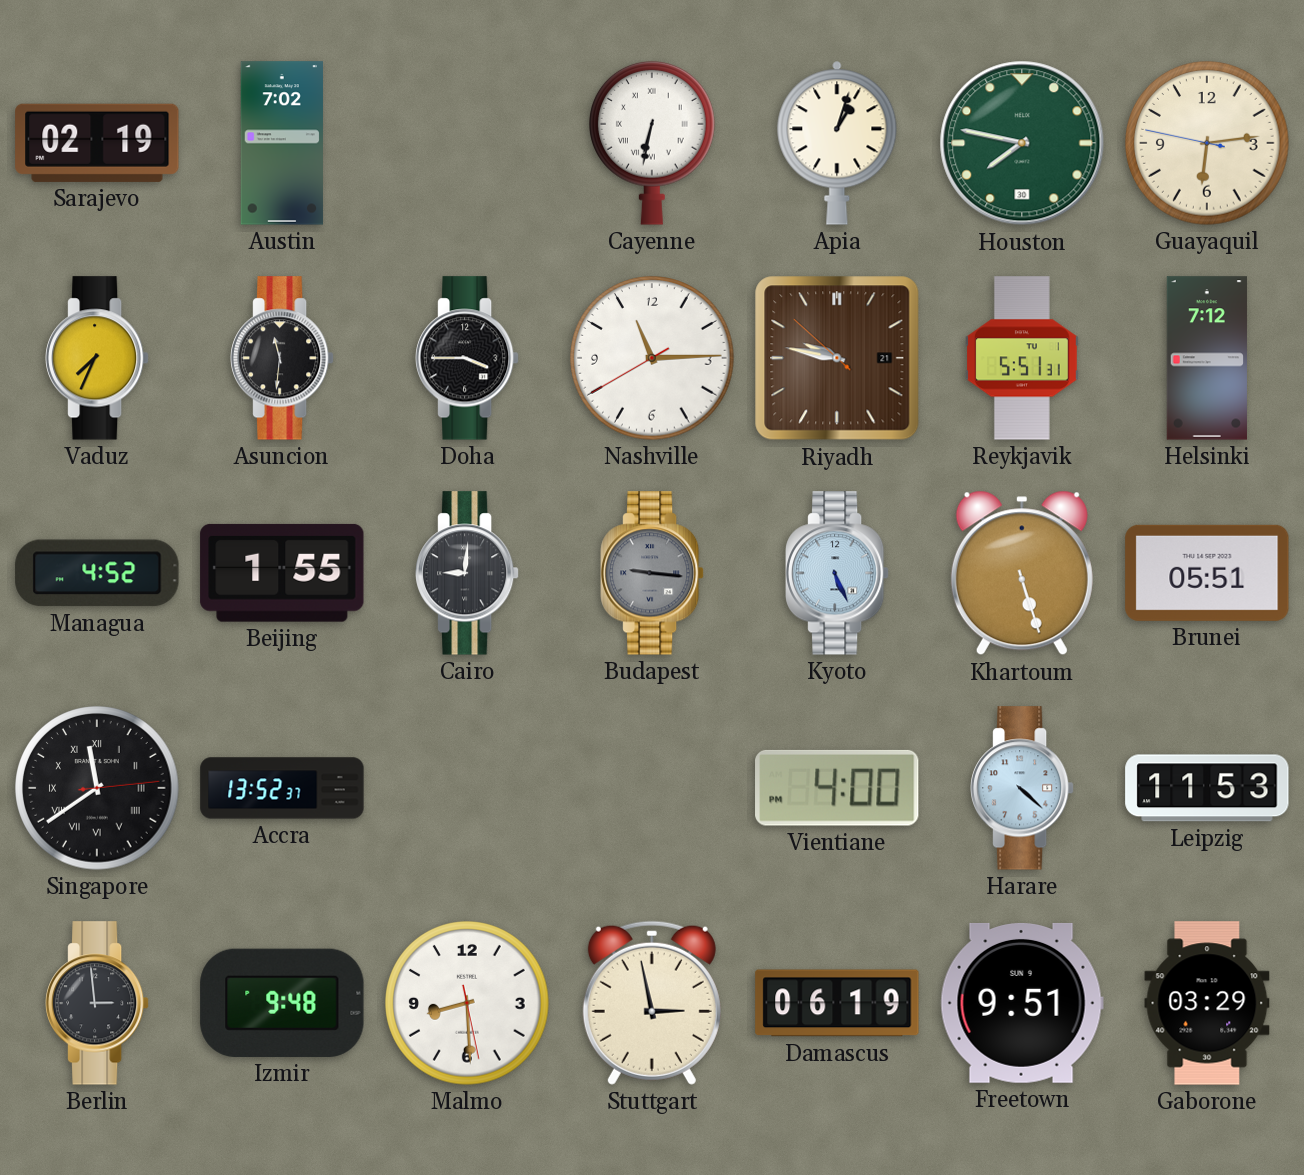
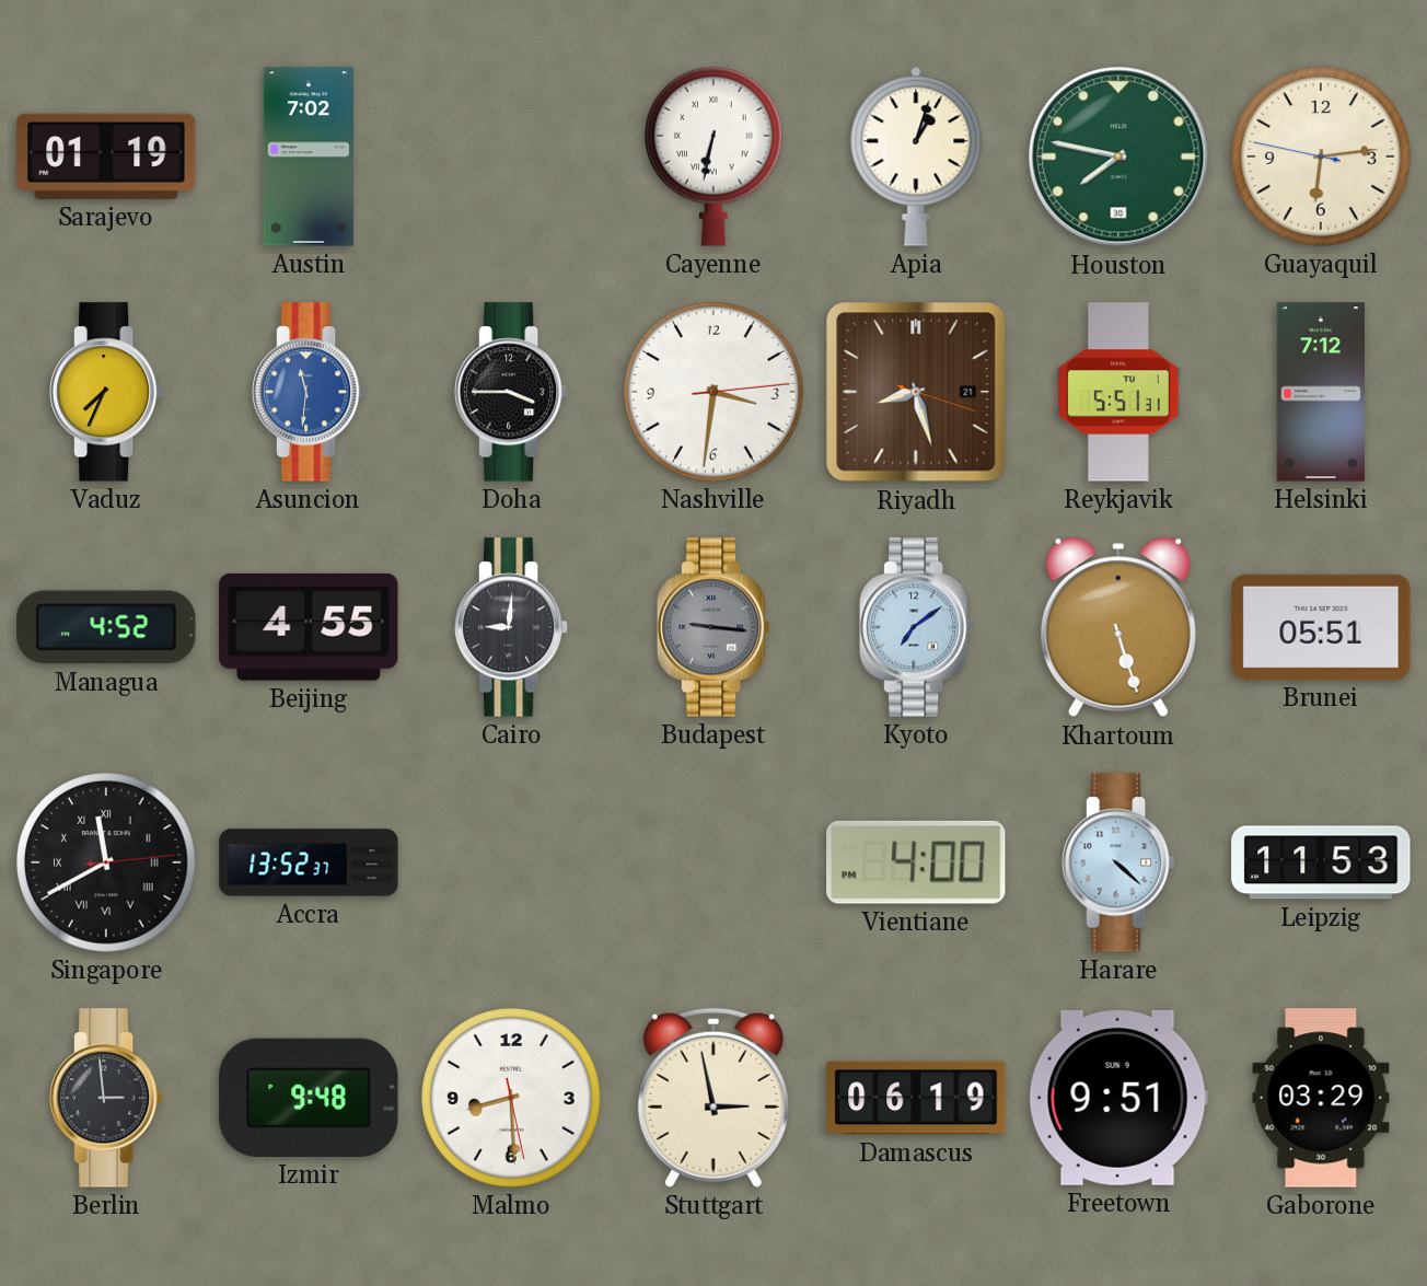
Sarajevo: 02:19 -> 01:19 (106, 157)
Asuncion dial: black -> blue (310, 392)
Nashville: 11:14 -> 3:31 (713, 392)
Riyadh: 9:46 -> 8:27 (916, 392)
Beijing: 1:55 -> 4:55 (309, 627)
Kyoto: 5:26 -> 7:09 (917, 627)
Singapore: 11:39 -> 11:40 (106, 862)
